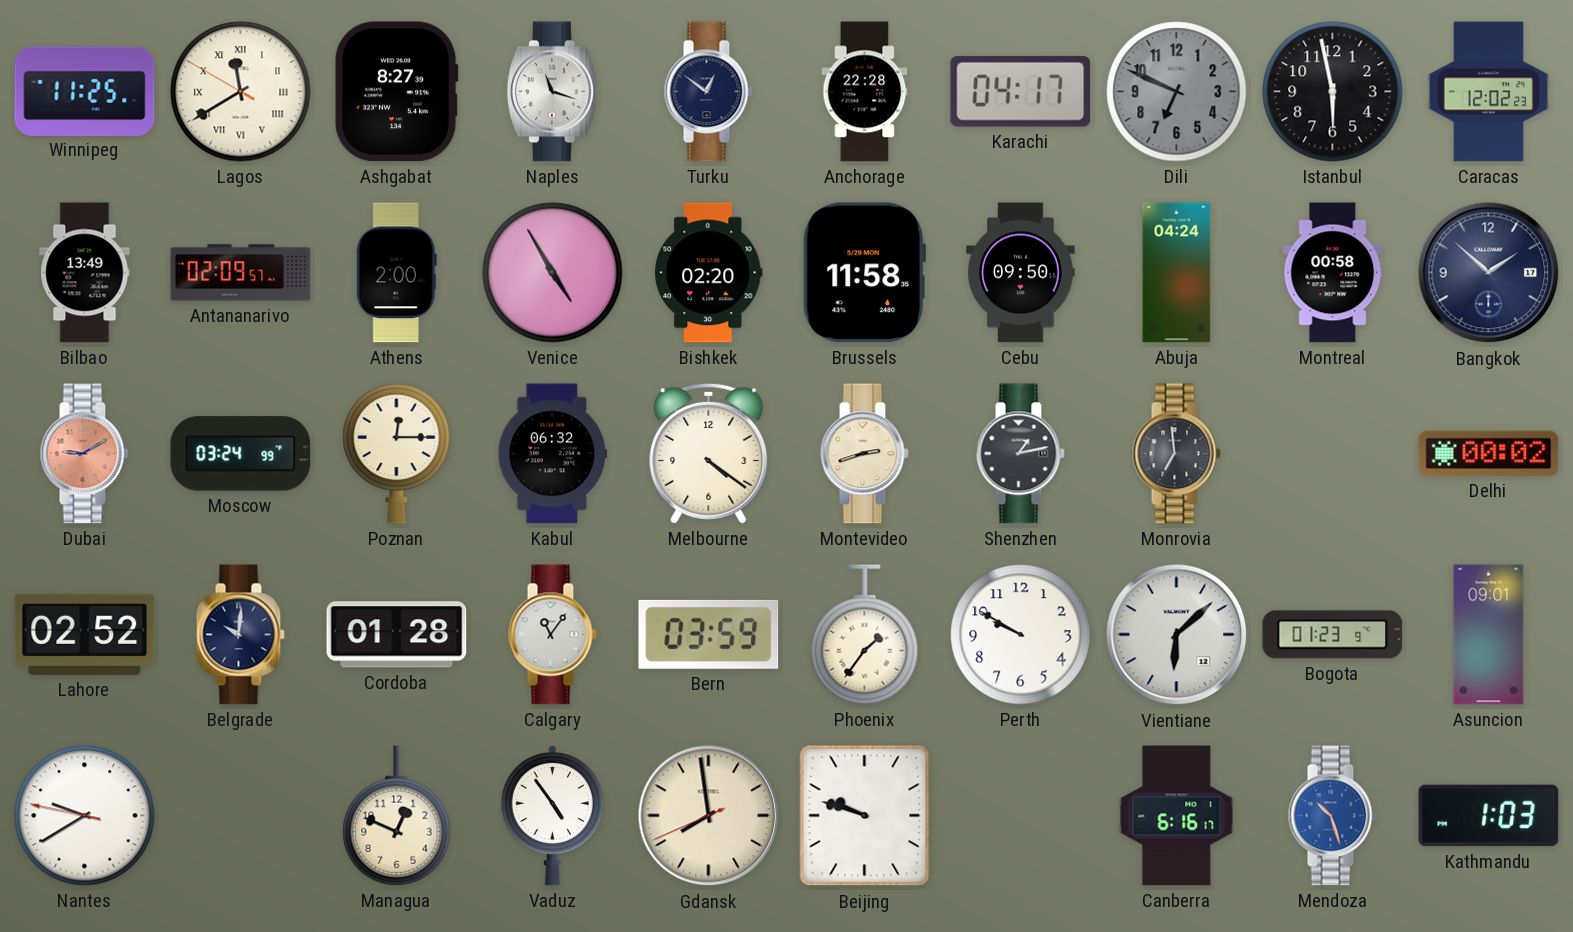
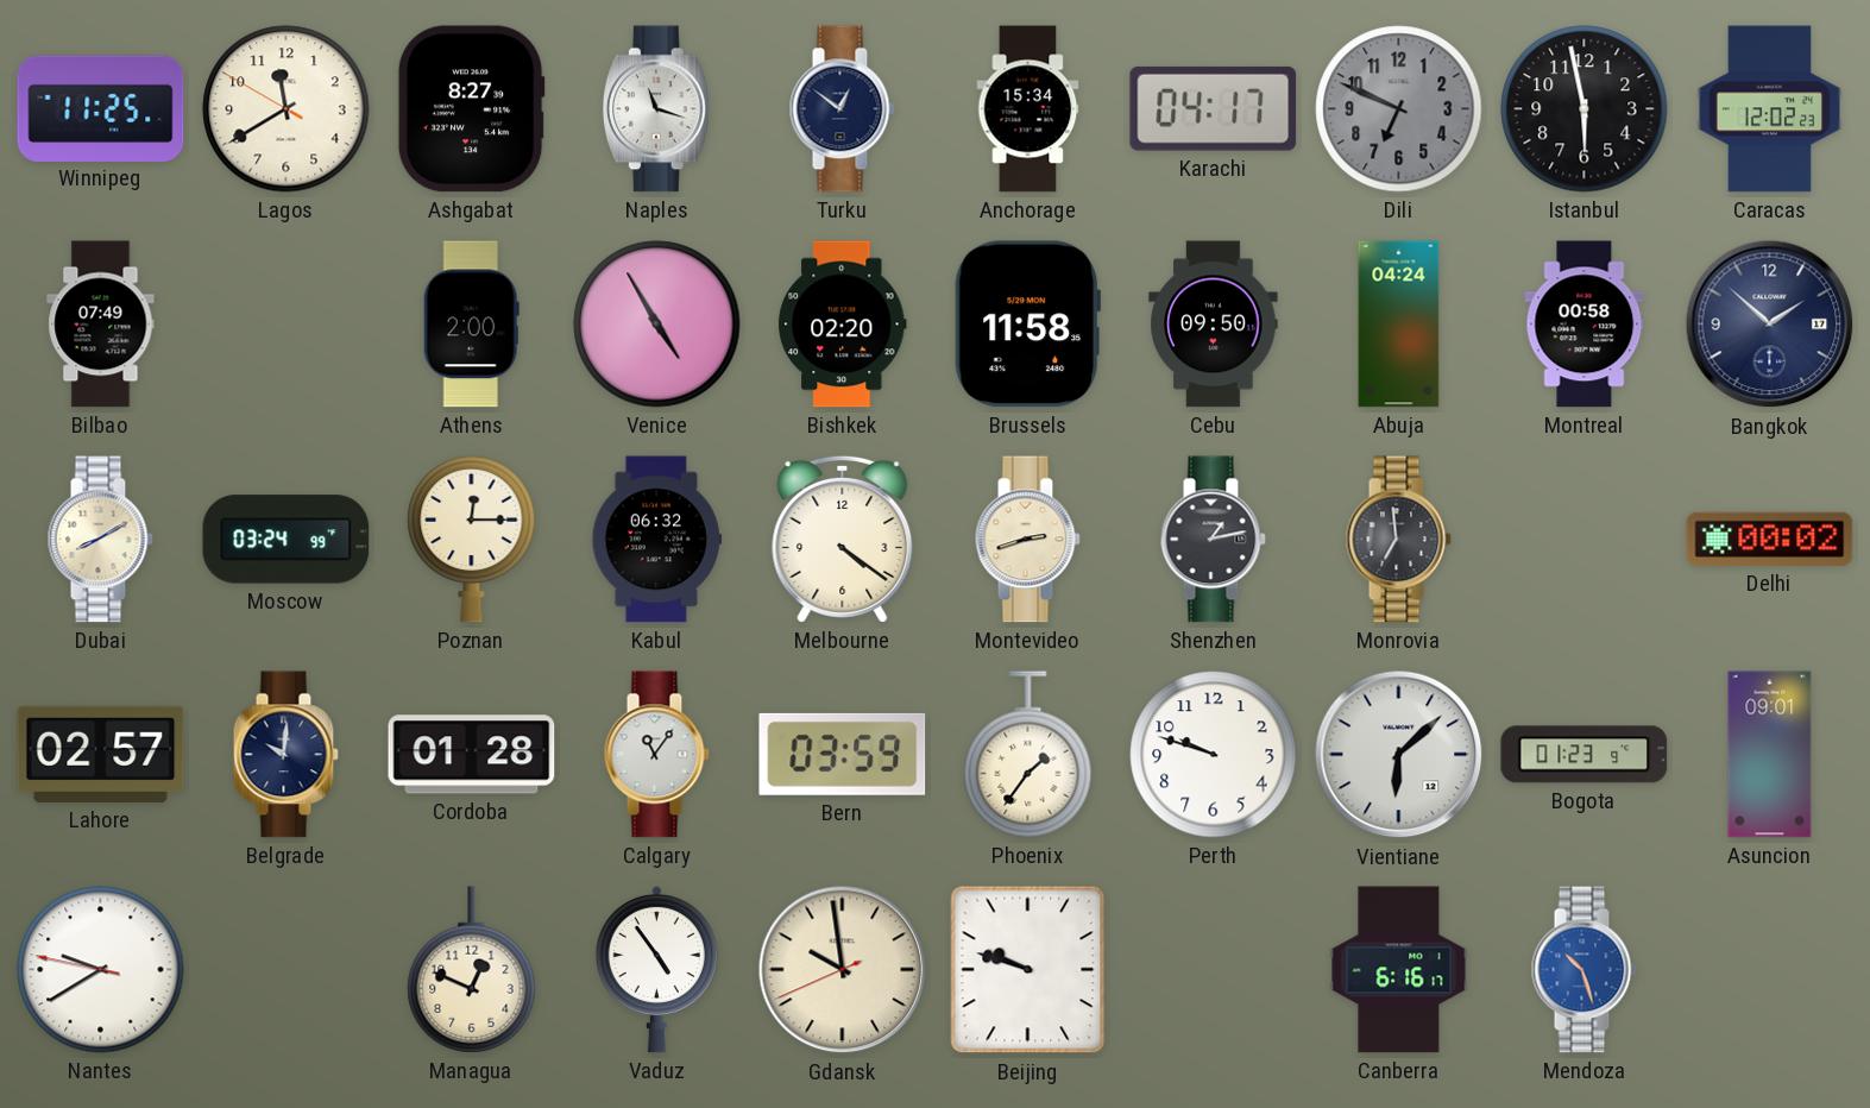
Lagos numerals: Roman -> Arabic (287, 109)
Anchorage: 22:28 -> 15:34 (1028, 109)
Bilbao: 13:49 -> 07:49 (101, 325)
Antananarivo: 02:09 -> none (241, 273)
Dubai: 9:10 -> 8:10 (100, 540)
Dubai dial: salmon -> cream (100, 540)
Lahore: 02:52 -> 02:57 (101, 754)
Perth: 9:50 -> 9:48 (1214, 755)
Gdansk: 7:58 -> 9:58 (843, 970)
Kathmandu: 1:03 -> none (1489, 816)
